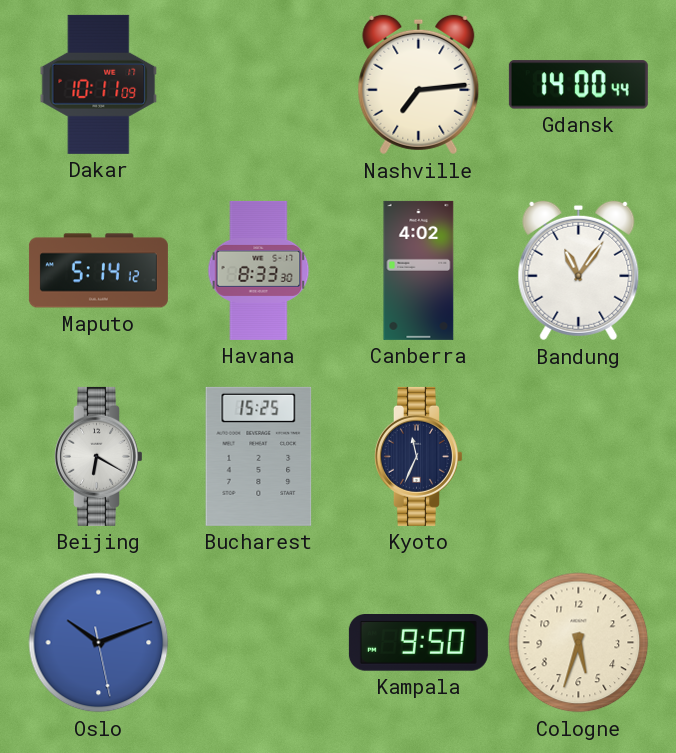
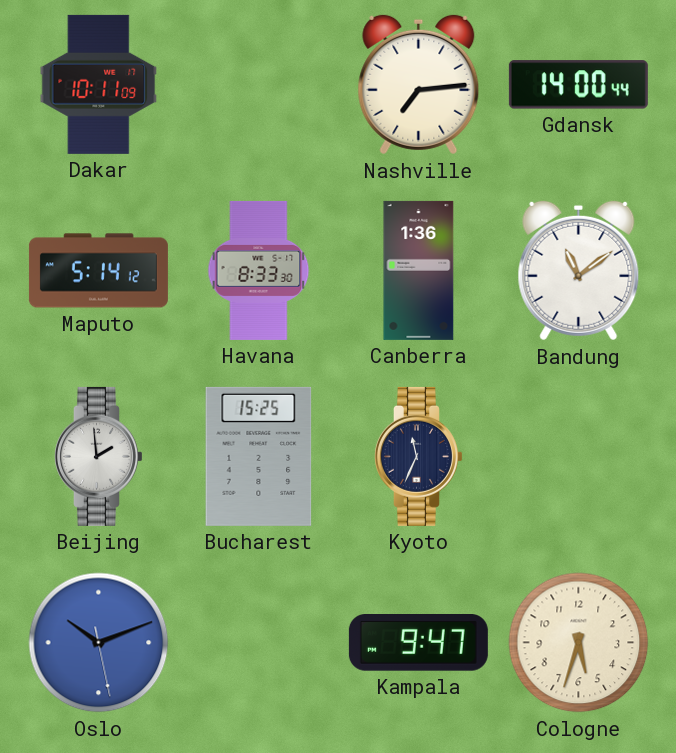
Canberra: 4:02 -> 1:36 (419, 270)
Bandung: 11:06 -> 11:09 (579, 271)
Beijing: 6:20 -> 1:59 (99, 456)
Kampala: 9:50 -> 9:47 (418, 643)
